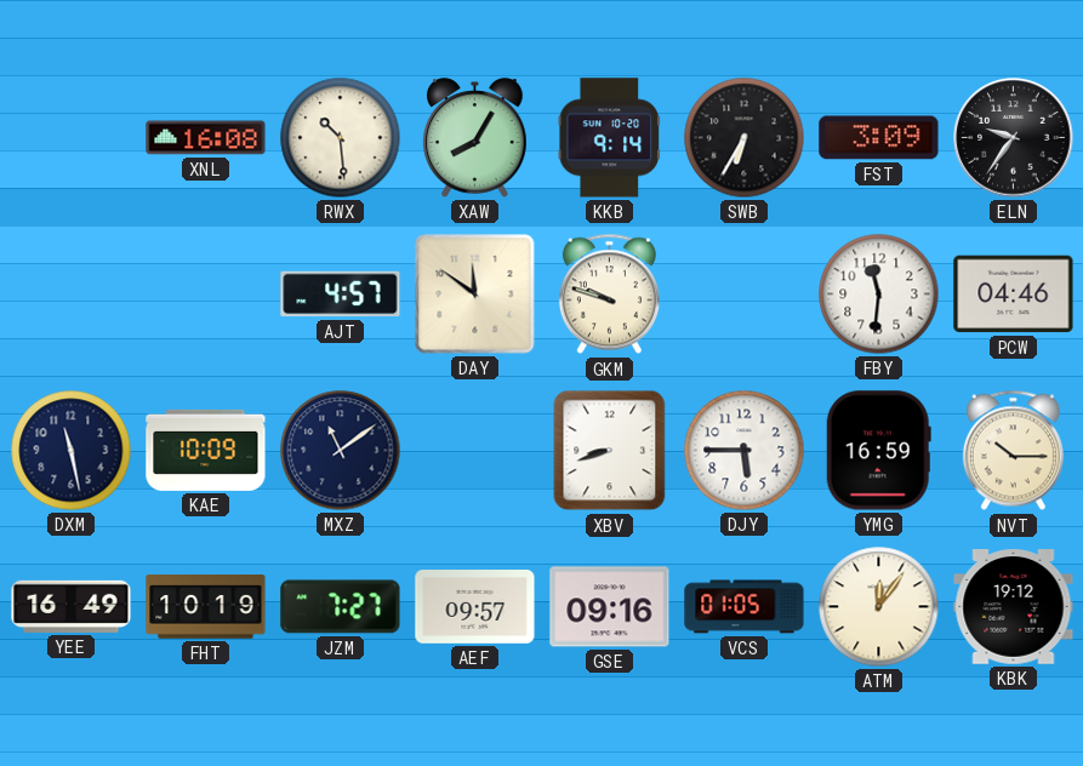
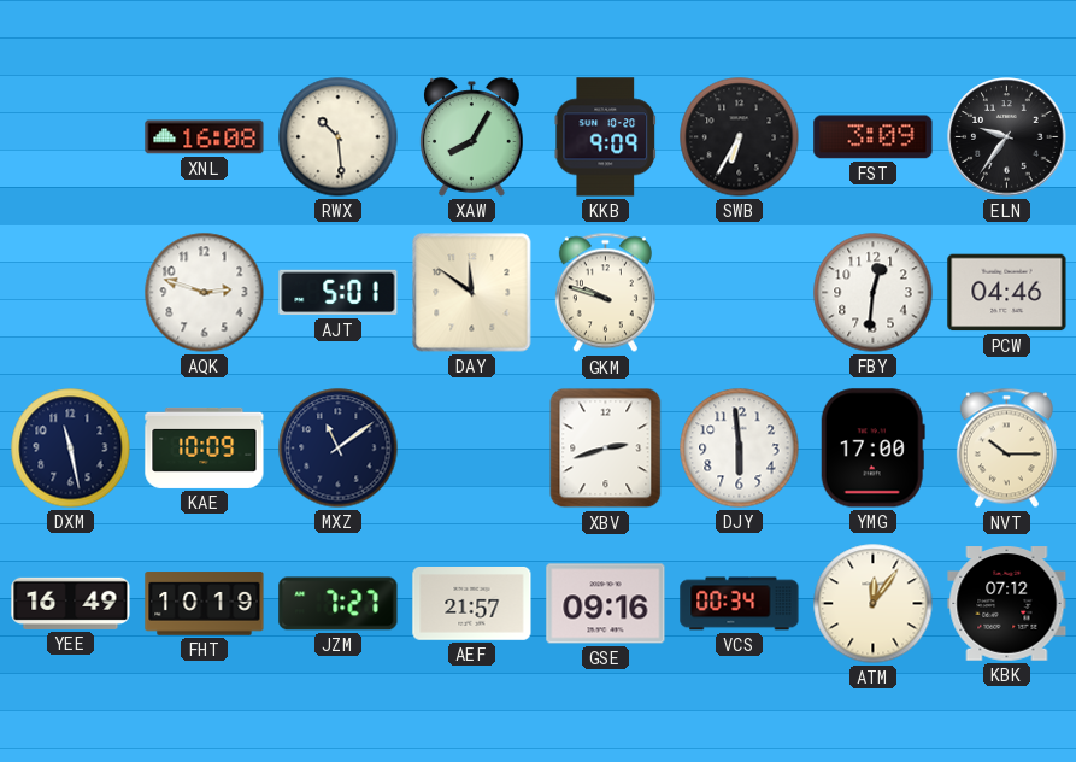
KKB: 9:14 -> 9:09 (606, 137)
AQK: none -> 2:48 (205, 293)
AJT: 4:57 -> 5:01 (339, 293)
FBY: 11:31 -> 12:31 (874, 293)
XBV: 8:42 -> 2:42 (606, 449)
DJY: 5:45 -> 5:59 (740, 449)
YMG: 16:59 -> 17:00 (872, 449)
AEF: 09:57 -> 21:57 (472, 604)
VCS: 01:05 -> 00:34 (740, 604)
KBK: 19:12 -> 07:12 (1007, 604)
